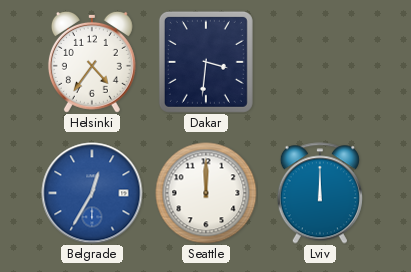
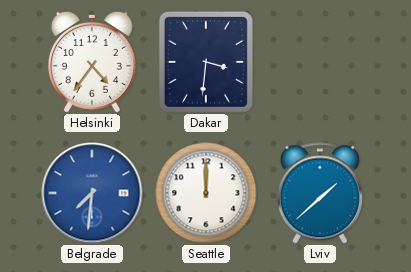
Belgrade: 12:35 -> 7:31 (92, 193)
Lviv: 12:00 -> 1:38 (320, 193)
